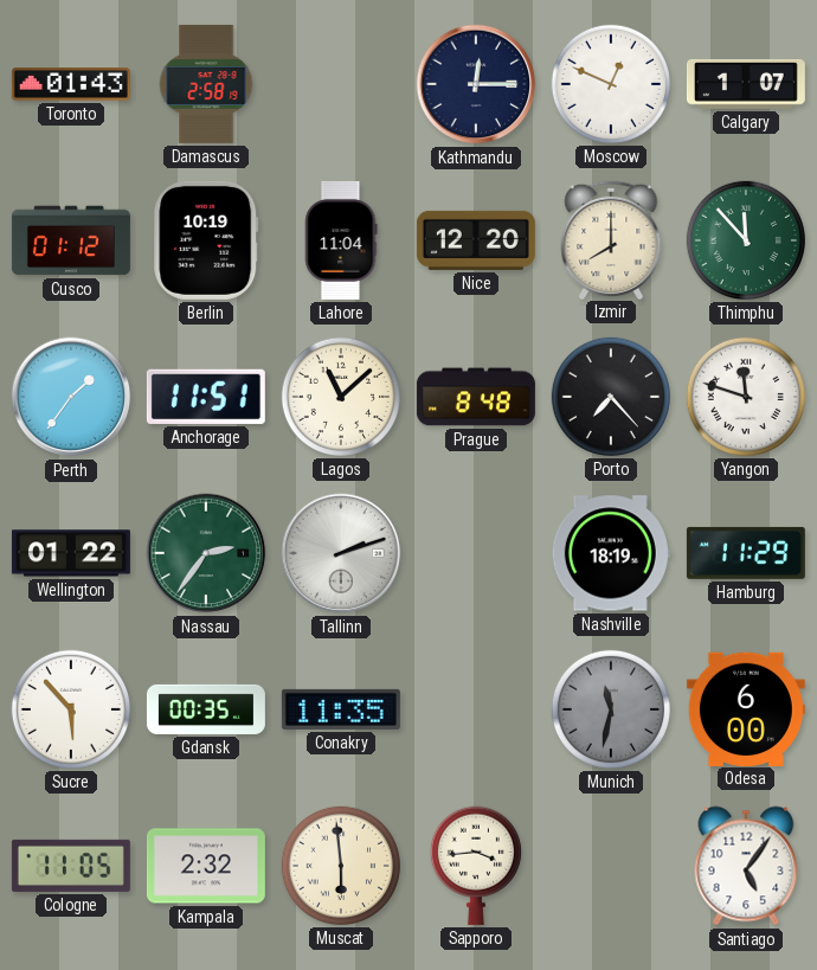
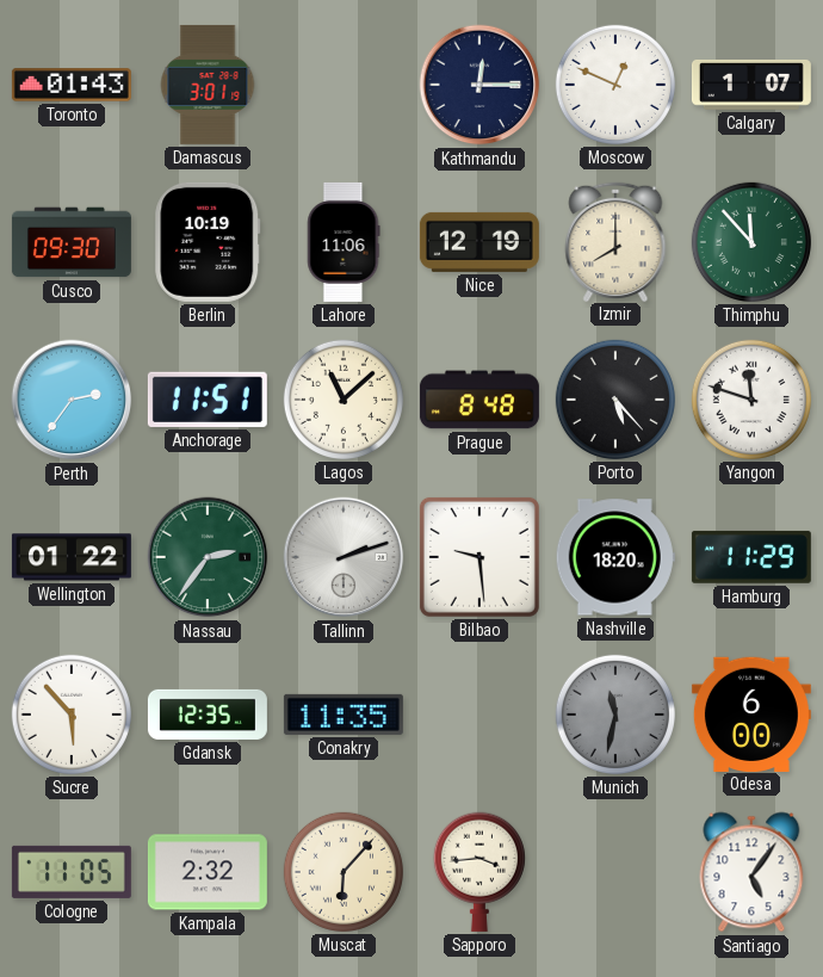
Damascus: 2:58 -> 3:01 (208, 85)
Cusco: 01:12 -> 09:30 (72, 242)
Lahore: 11:04 -> 11:06 (344, 242)
Nice: 12:20 -> 12:19 (479, 242)
Perth: 1:36 -> 2:36 (72, 400)
Porto: 7:23 -> 5:23 (615, 400)
Bilbao: none -> 9:29 (479, 557)
Nashville: 18:19 -> 18:20 (615, 557)
Gdansk: 00:35 -> 12:35 (208, 715)
Muscat: 5:59 -> 6:07 (344, 872)
